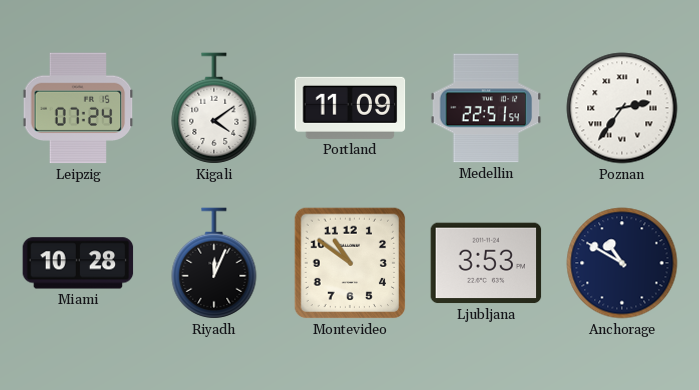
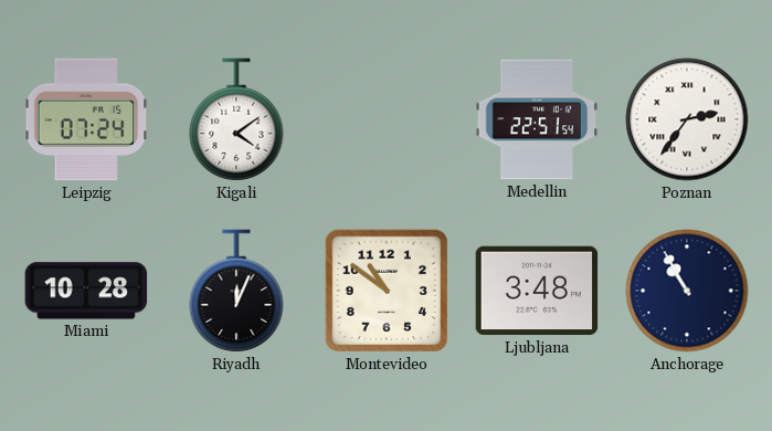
Portland: 11:09 -> none (350, 108)
Ljubljana: 3:53 -> 3:48 (537, 291)
Anchorage: 10:50 -> 10:55 (687, 291)
